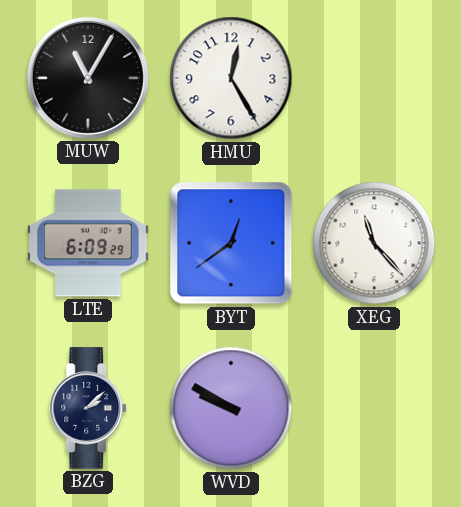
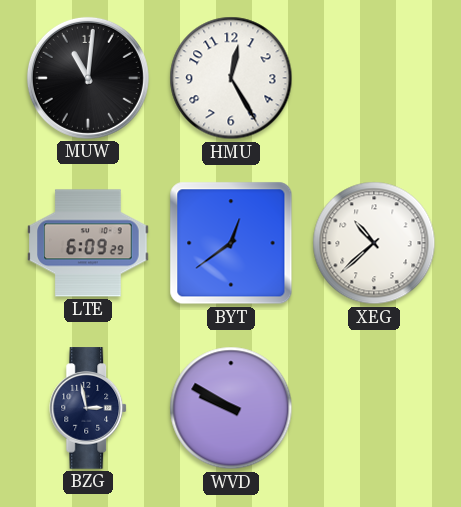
MUW: 11:05 -> 11:01 (88, 78)
XEG: 11:23 -> 10:38 (374, 243)
BZG: 2:08 -> 2:58 (89, 408)
